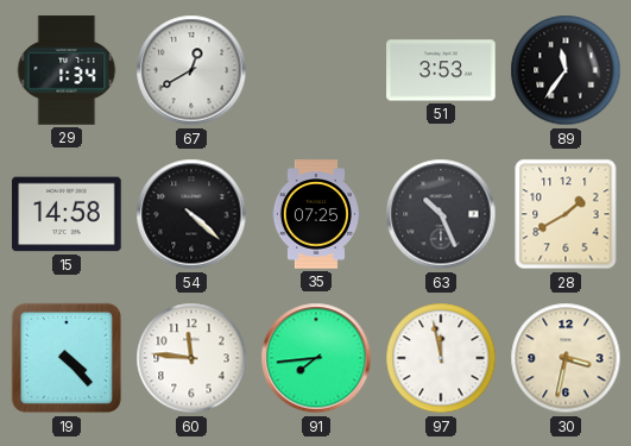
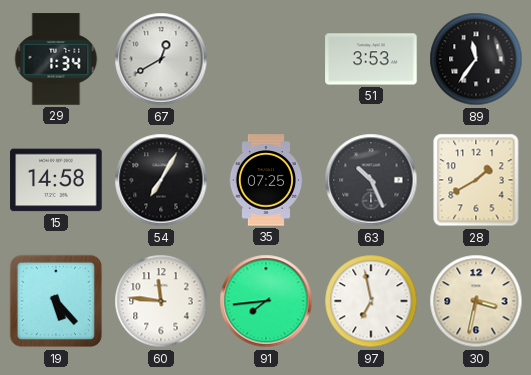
54: 4:22 -> 7:05 (161, 180)
19: 4:23 -> 5:23 (56, 301)
97: 11:58 -> 6:58 (371, 301)
